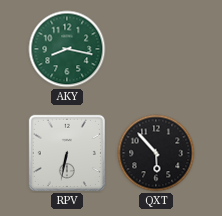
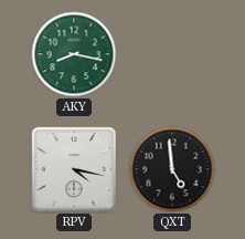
RPV: 6:32 -> 4:17 (74, 169)
QXT: 5:53 -> 4:59 (172, 169)
